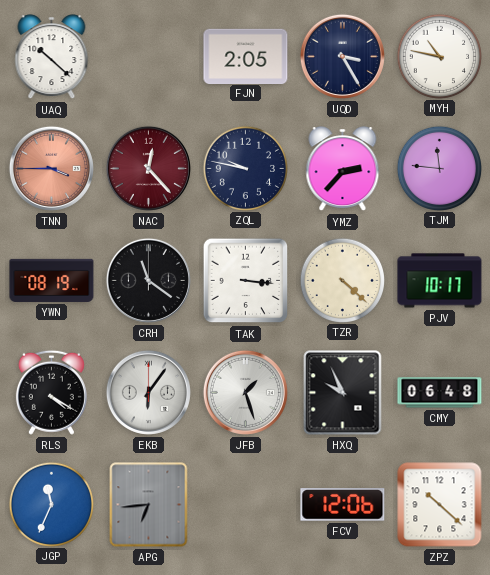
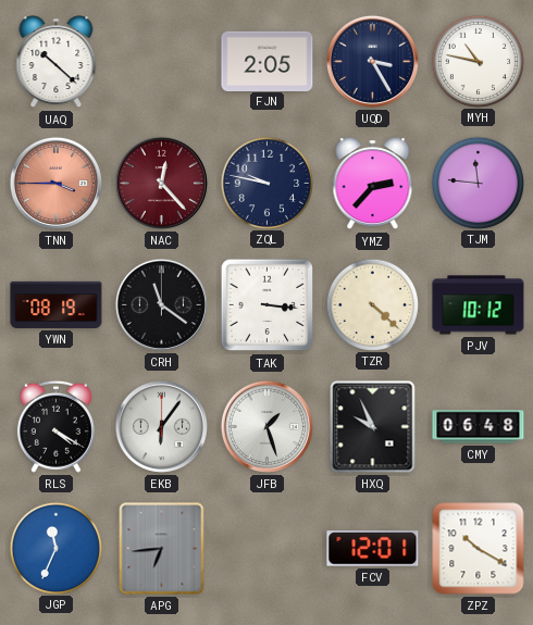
PJV: 10:17 -> 10:12 (479, 305)
FCV: 12:06 -> 12:01 (373, 549)
ZPZ: 10:22 -> 10:20 (479, 549)
